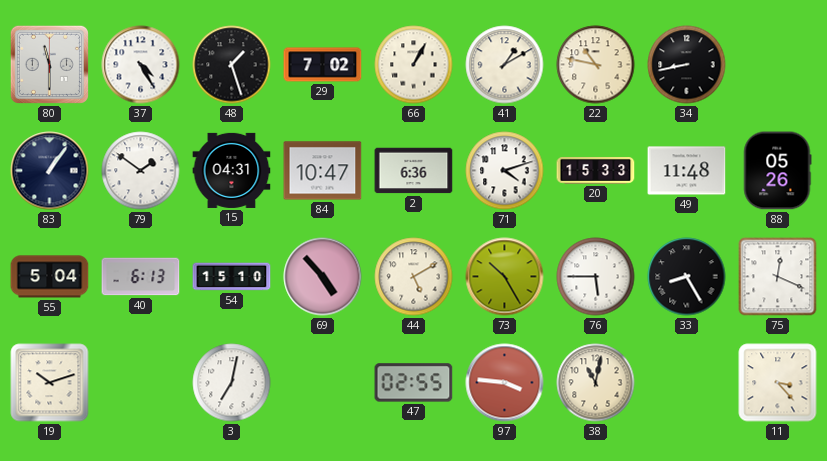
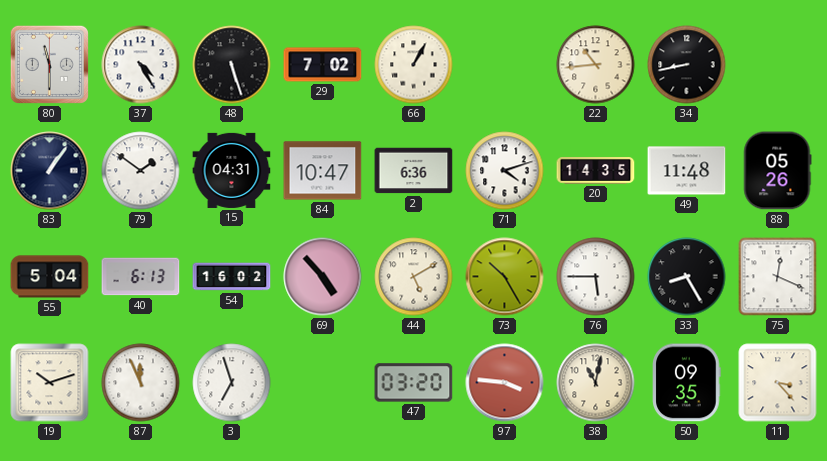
48: 1:27 -> 5:27 (232, 65)
41: 1:10 -> none (505, 65)
22: 10:47 -> 10:44 (596, 65)
20: 15:33 -> 14:35 (596, 171)
54: 15:10 -> 16:02 (232, 277)
87: none -> 11:56 (141, 383)
3: 7:02 -> 6:57 (232, 383)
47: 02:55 -> 03:20 (414, 383)
50: none -> 09:35 (687, 383)
